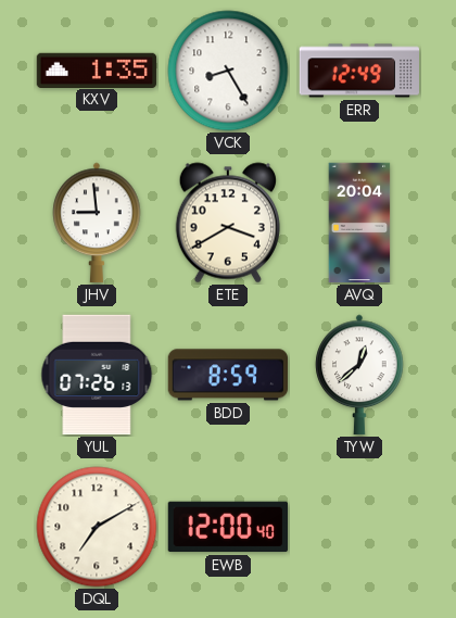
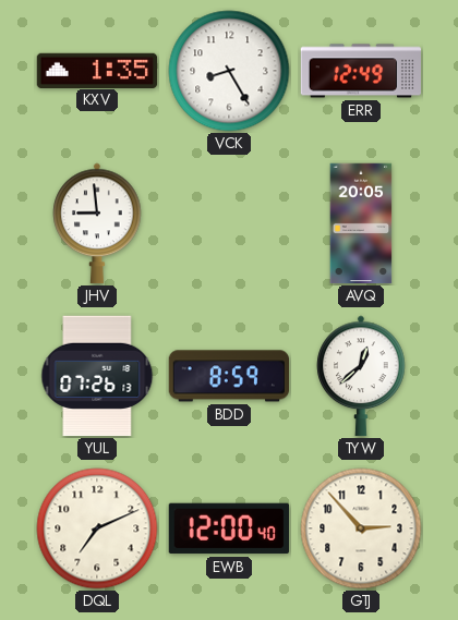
ETE: 3:40 -> none (227, 223)
AVQ: 20:04 -> 20:05 (361, 223)
DQL: 7:10 -> 7:11 (97, 528)
GTJ: none -> 2:53 (361, 528)
